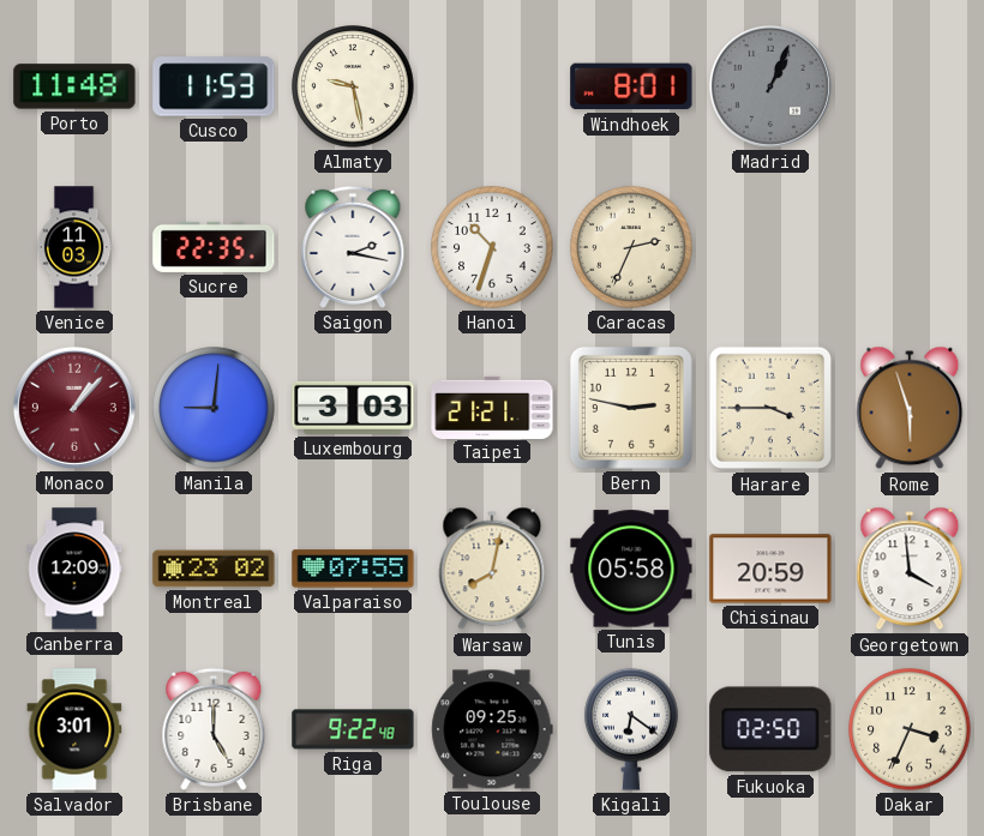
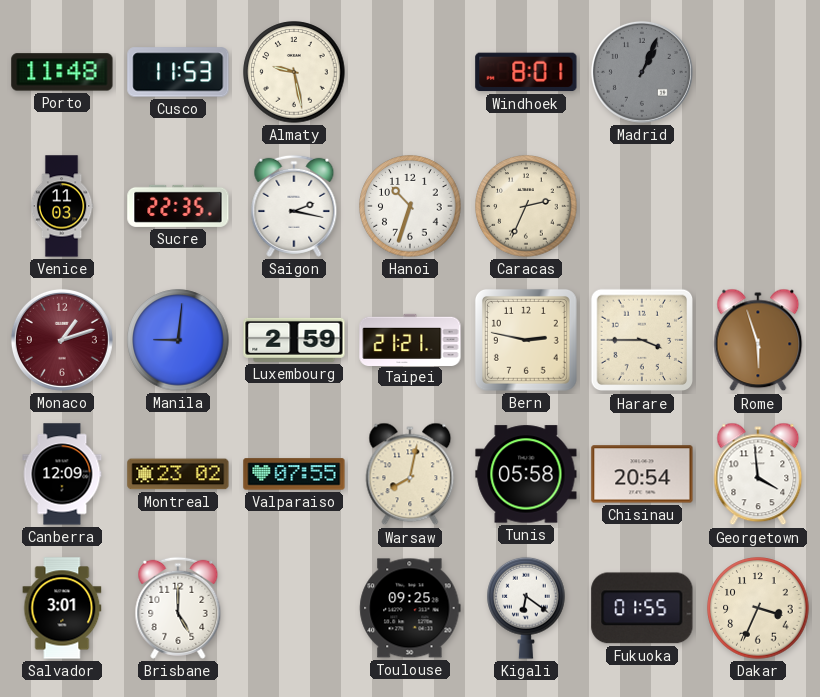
Monaco: 1:07 -> 1:12 (62, 340)
Luxembourg: 3:03 -> 2:59 (294, 340)
Chisinau: 20:59 -> 20:54 (642, 474)
Riga: 9:22 -> none (353, 729)
Fukuoka: 02:50 -> 01:55 (642, 608)
